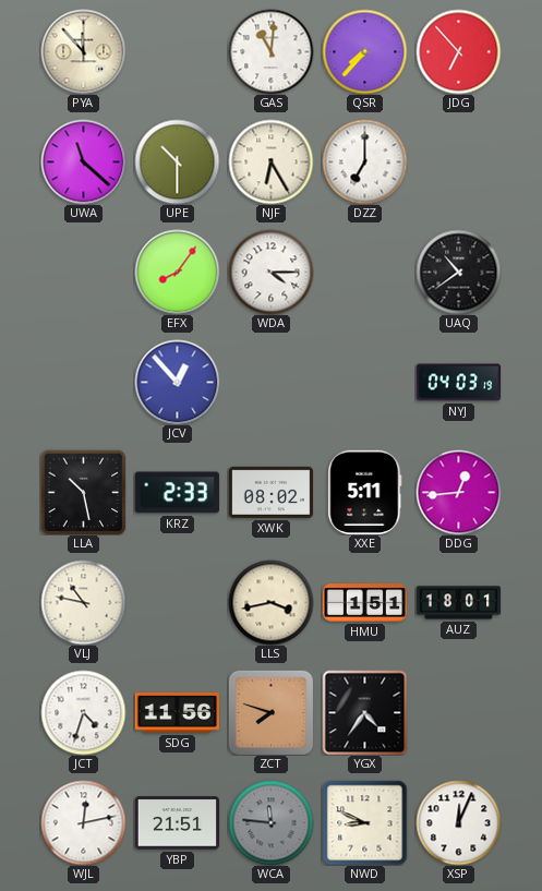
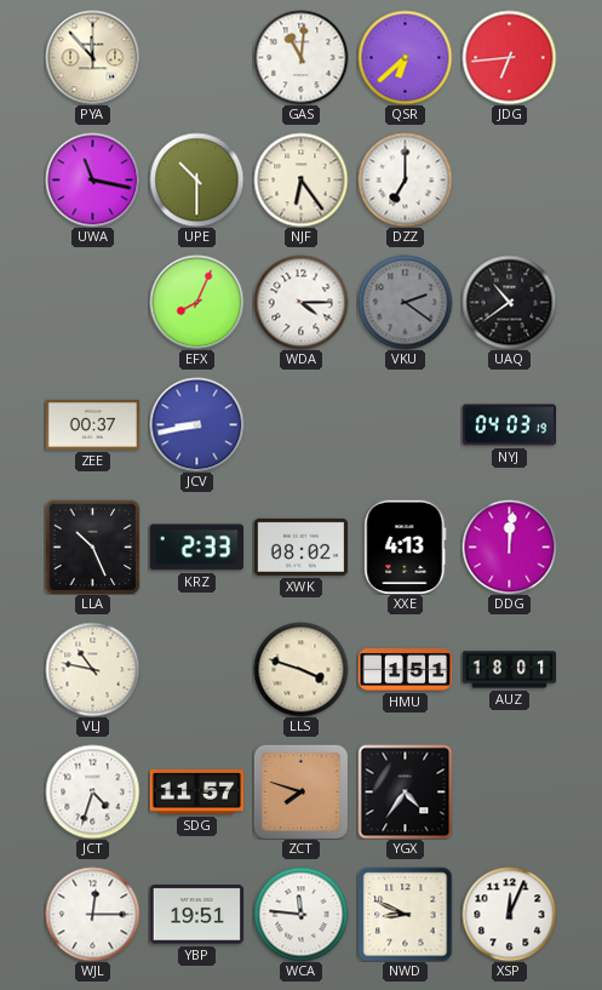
QSR: 7:37 -> 6:38 (405, 57)
JDG: 6:53 -> 6:44 (509, 57)
UWA: 11:22 -> 11:17 (92, 179)
NJF: 6:25 -> 6:24 (300, 179)
EFX: 8:06 -> 8:04 (196, 302)
VKU: none -> 2:21 (405, 302)
ZEE: none -> 00:37 (92, 424)
JCV: 12:53 -> 8:43 (196, 424)
LLA: 10:28 -> 10:26 (92, 546)
XXE: 5:11 -> 4:13 (406, 546)
DDG: 12:44 -> 12:01 (509, 546)
LLS: 3:43 -> 3:48 (300, 669)
SDG: 11:56 -> 11:57 (196, 792)
WJL: 12:13 -> 12:15 (92, 914)
YBP: 21:51 -> 19:51 (196, 915)
WCA dial: grey -> white (300, 914)
